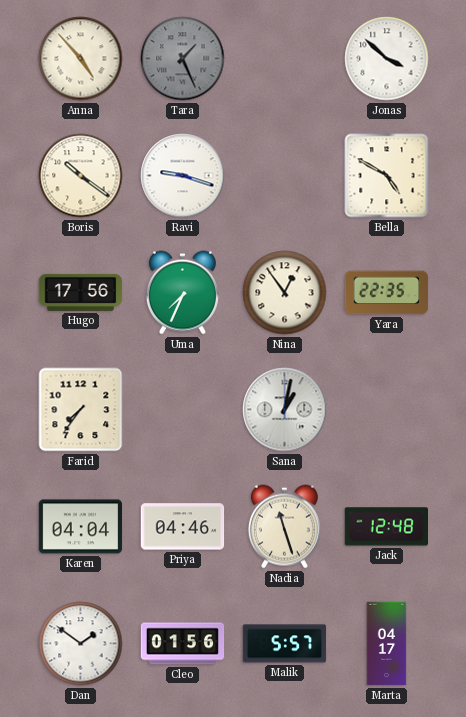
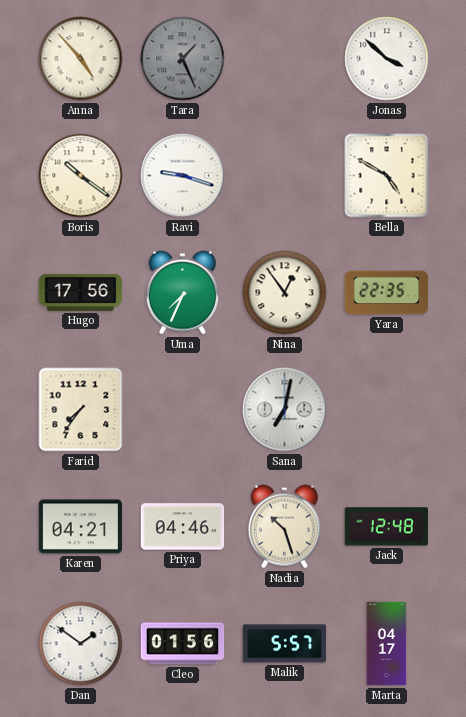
Sana: 1:02 -> 7:02 (285, 410)
Karen: 04:04 -> 04:21 (81, 527)
Nadia: 11:27 -> 10:27 (284, 527)
